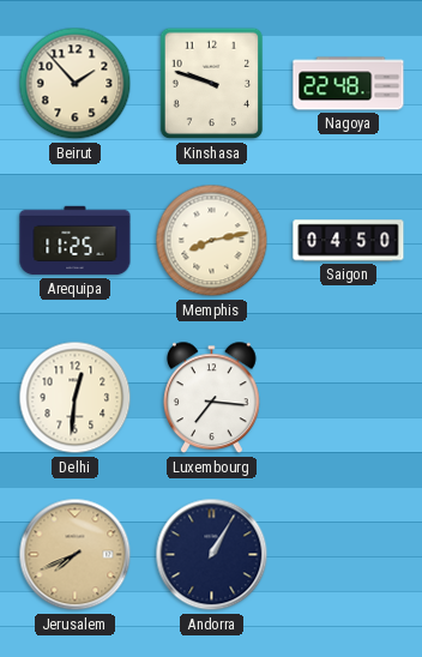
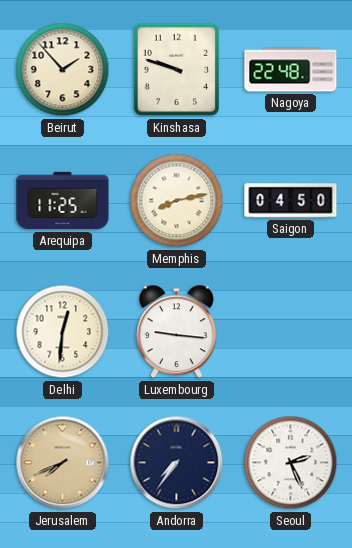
Luxembourg: 7:16 -> 9:16 (177, 332)
Andorra: 1:05 -> 7:36 (177, 463)
Seoul: none -> 2:26 (291, 463)
